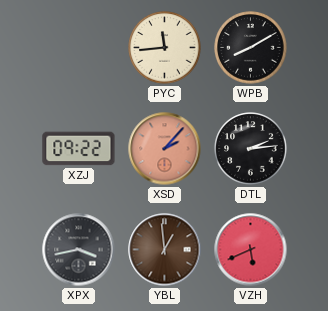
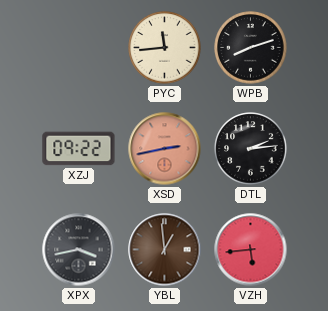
WPB: 8:10 -> 8:12 (251, 48)
XSD: 2:07 -> 2:43 (165, 149)
VZH: 5:41 -> 5:44 (251, 250)
